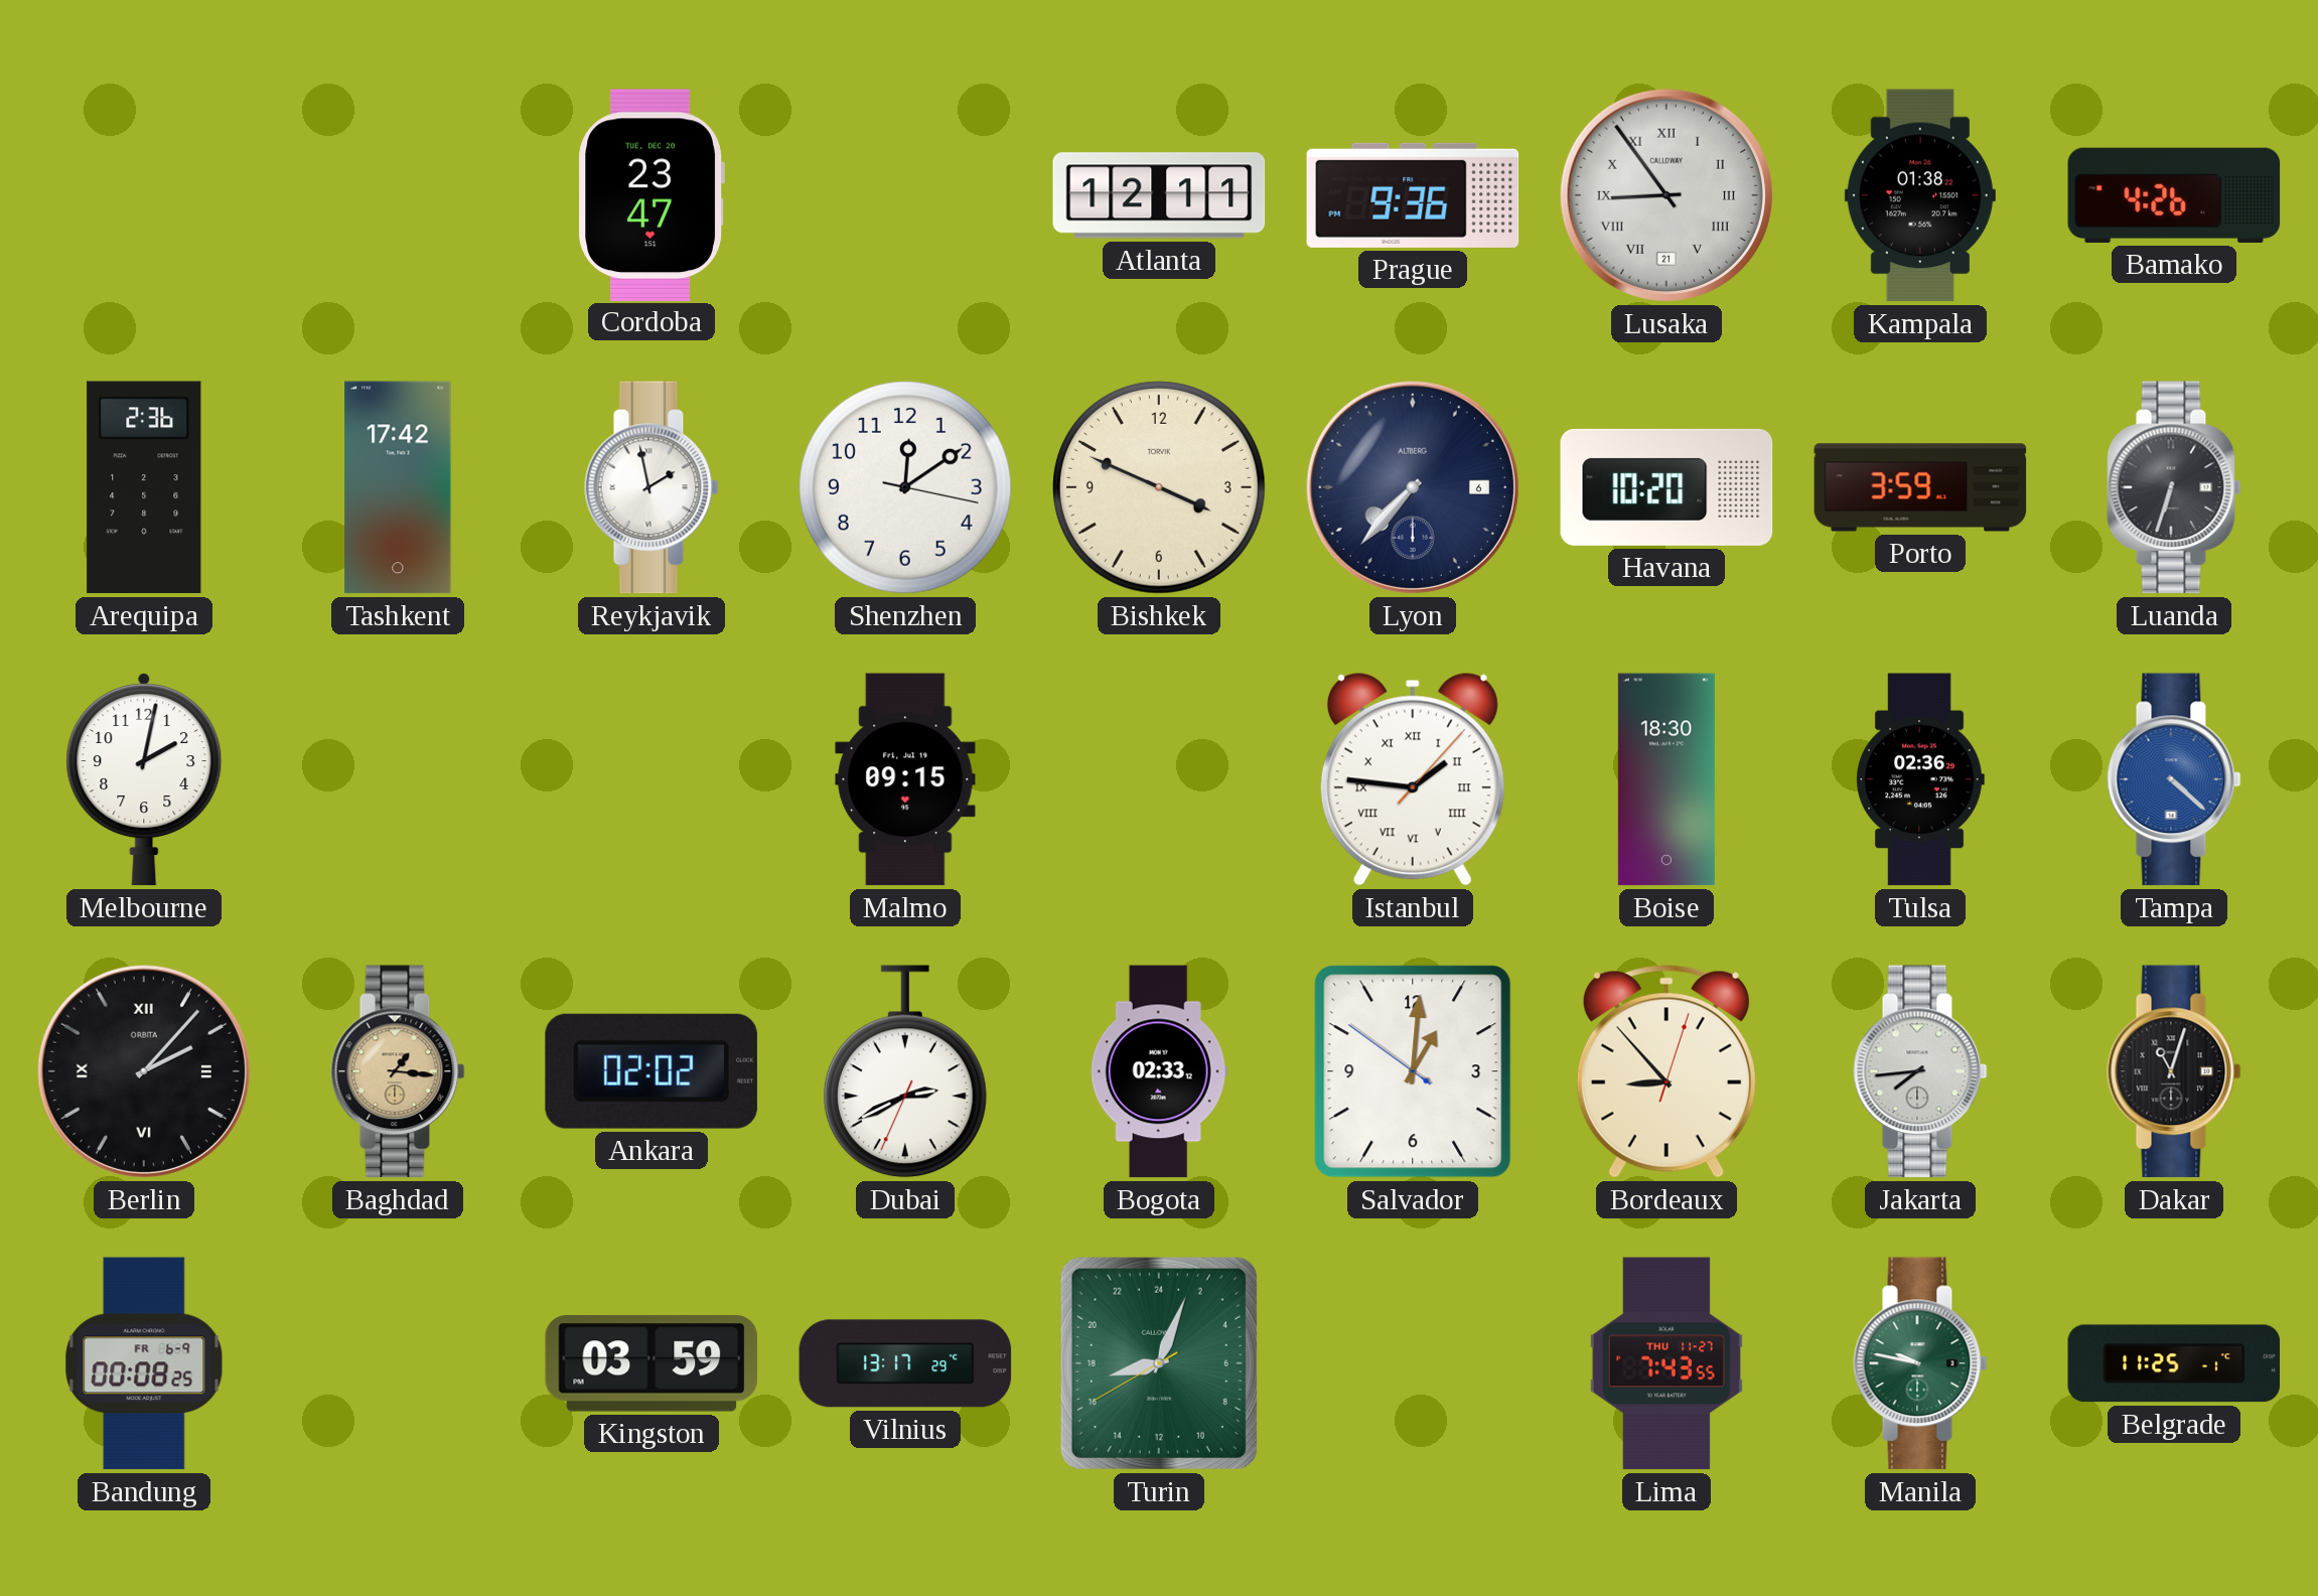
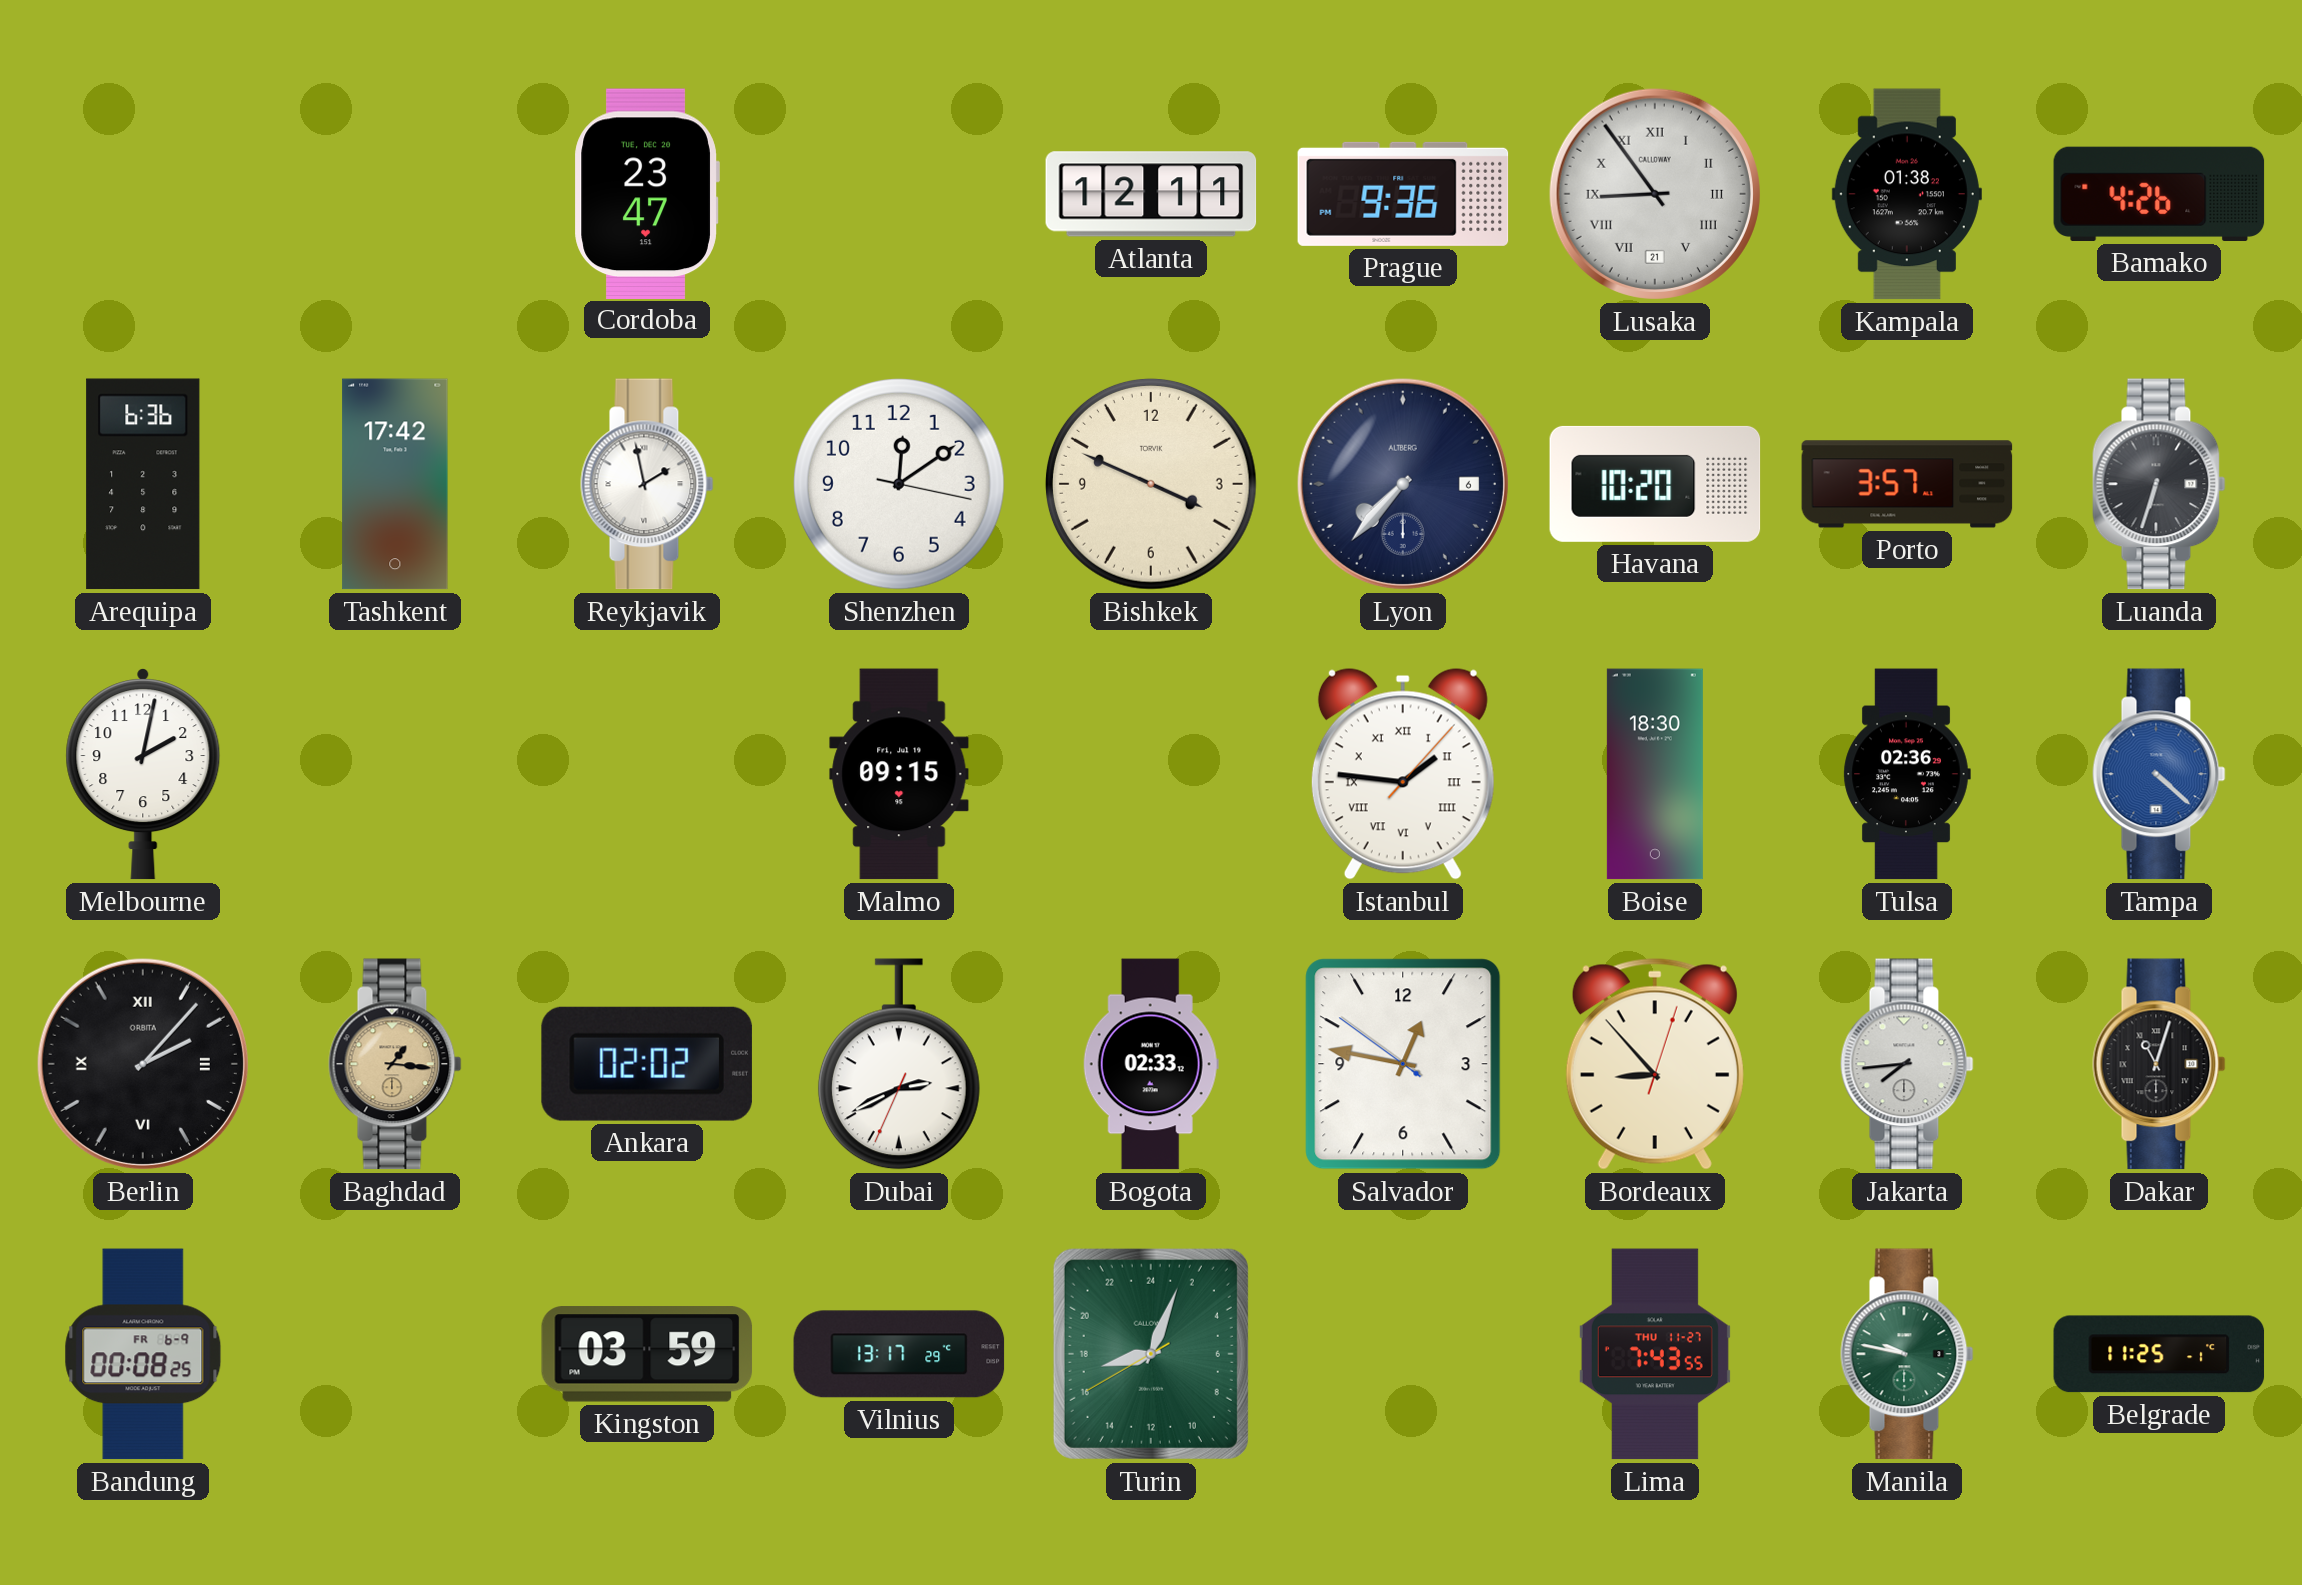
Arequipa: 2:36 -> 6:36 (143, 484)
Porto: 3:59 -> 3:57 (1907, 484)
Salvador: 1:00 -> 12:46 (1403, 1064)
